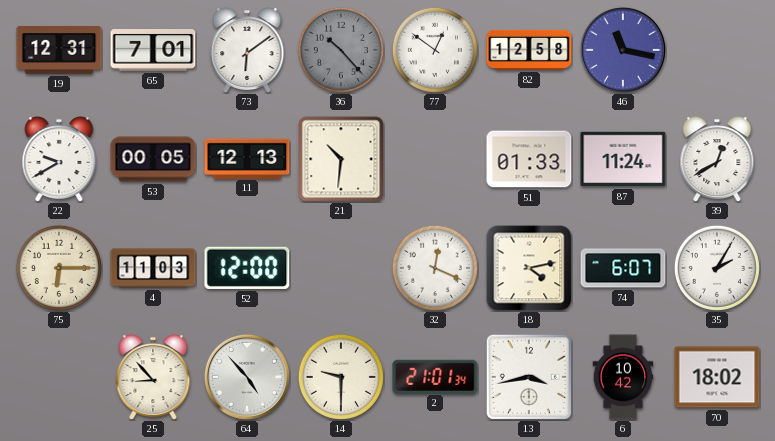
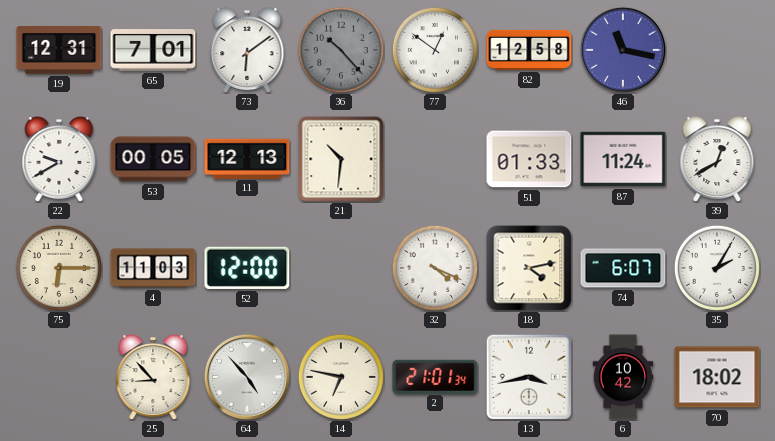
32: 12:19 -> 4:19 (435, 268)
14: 9:30 -> 6:47 (341, 377)
